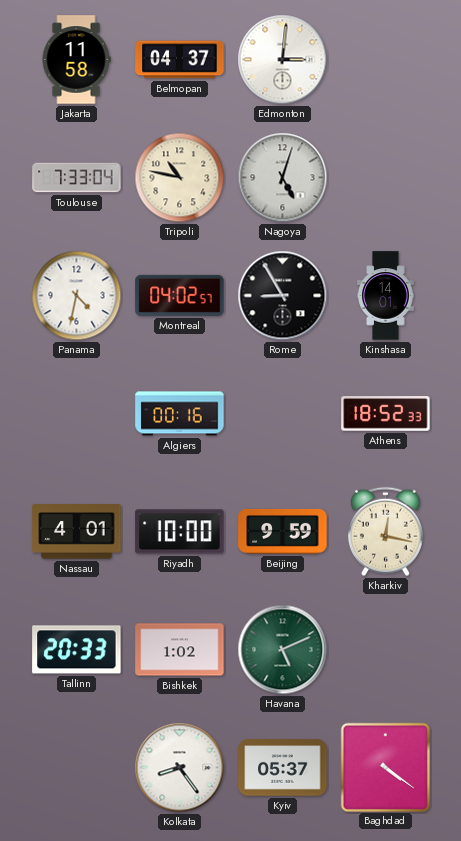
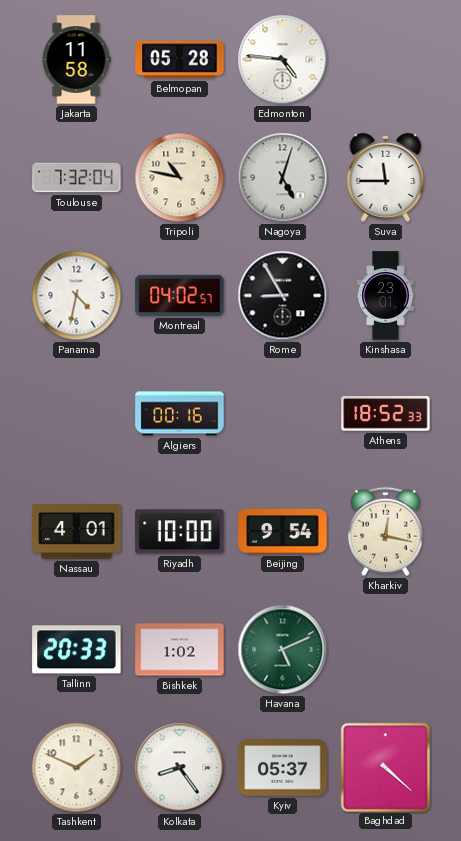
Belmopan: 04:37 -> 05:28 (180, 60)
Edmonton: 3:01 -> 4:46 (283, 60)
Toulouse: 7:33 -> 7:32 (77, 178)
Suva: none -> 11:45 (386, 177)
Kinshasa: 14:01 -> 23:01 (386, 296)
Beijing: 9:59 -> 9:54 (283, 532)
Tashkent: none -> 1:49 (77, 768)
Baghdad: 4:21 -> 4:22 (385, 767)
